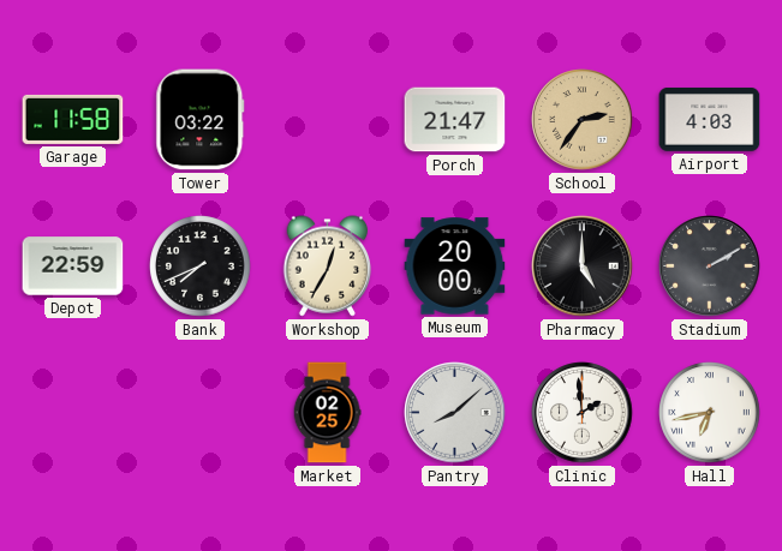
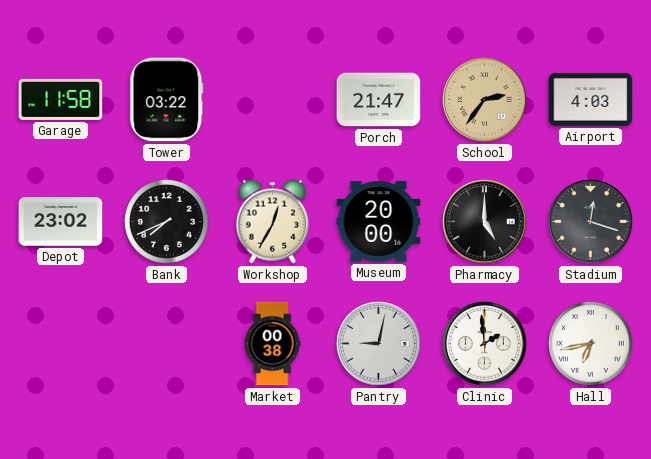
Depot: 22:59 -> 23:02 (61, 222)
Stadium: 2:10 -> 12:18 (591, 222)
Market: 02:25 -> 00:38 (272, 344)
Pantry: 8:08 -> 9:02 (379, 344)
